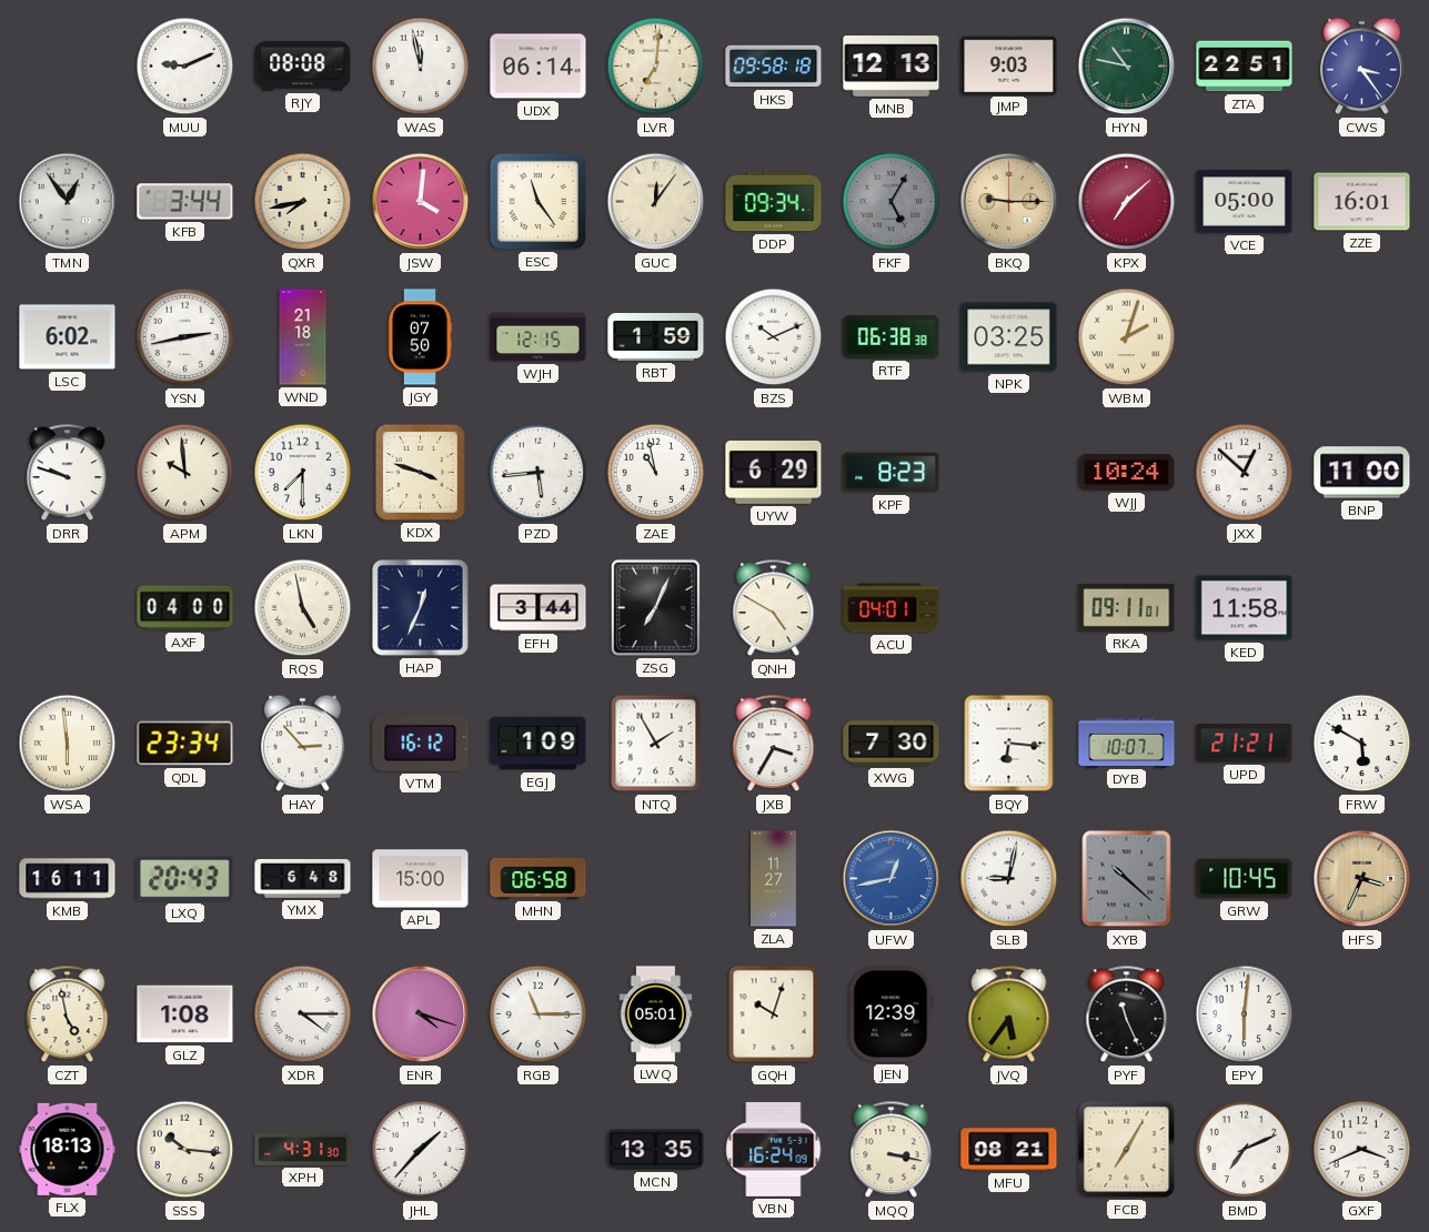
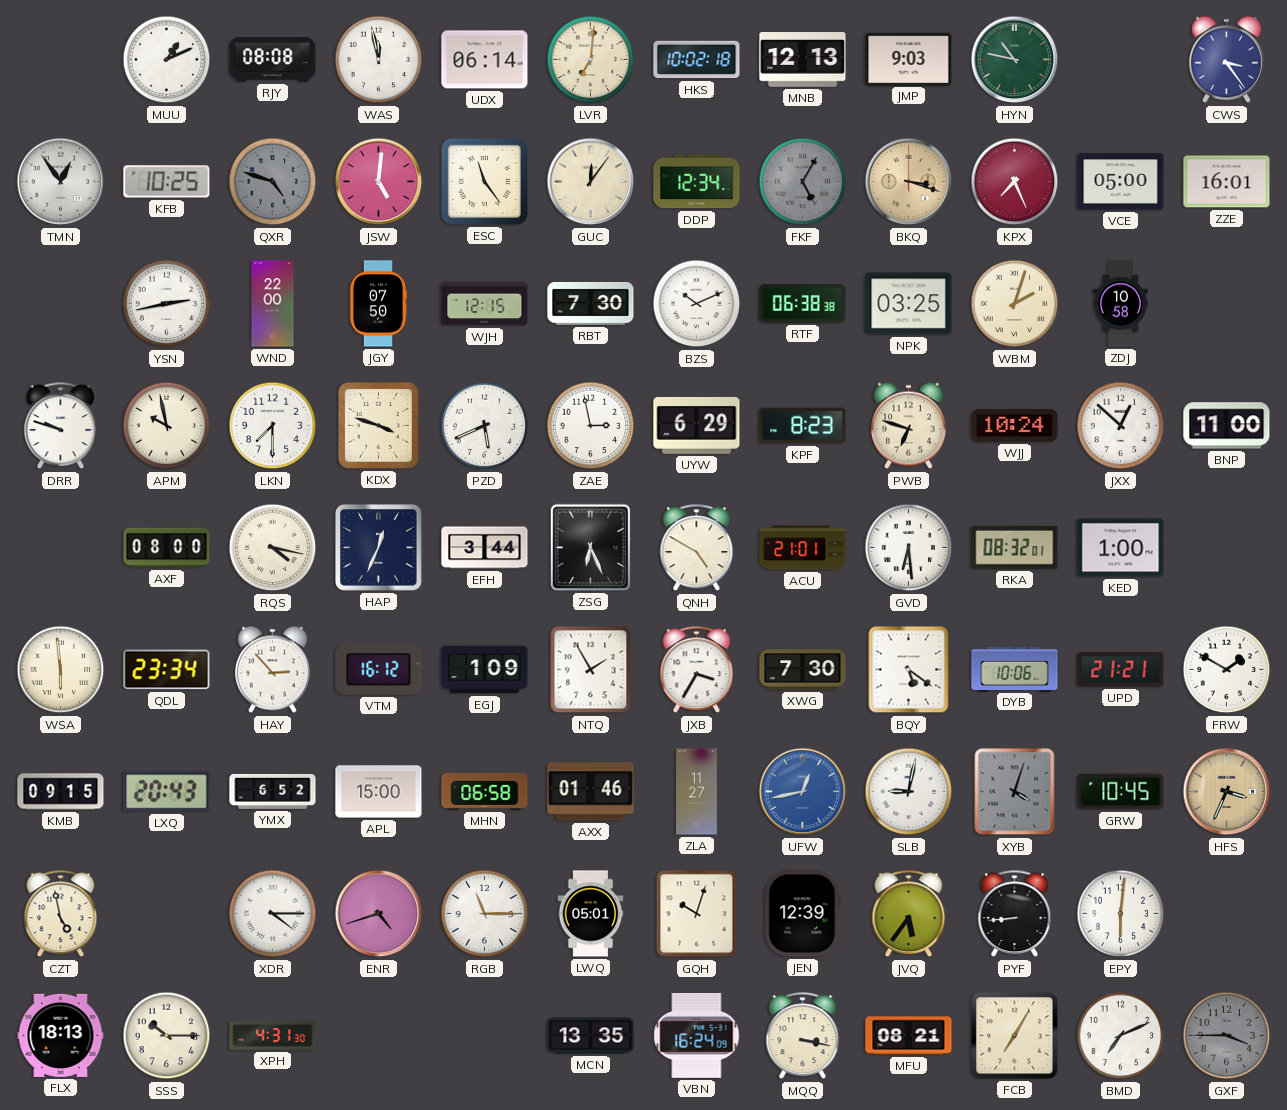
MUU: 9:11 -> 1:11 (167, 60)
HKS: 09:58 -> 10:02 (697, 60)
ZTA: 22:51 -> none (1245, 67)
KFB: 3:44 -> 10:25 (167, 182)
QXR: 7:43 -> 4:48 (273, 182)
QXR dial: cream -> grey (273, 182)
JSW: 4:01 -> 5:01 (379, 182)
DDP: 09:34 -> 12:34 (697, 182)
BKQ: 9:15 -> 3:18 (909, 182)
KPX: 7:08 -> 7:26 (1015, 182)
LSC: 6:02 -> none (68, 337)
WND: 21:18 -> 22:00 (273, 304)
RBT: 1:59 -> 7:30 (591, 303)
ZDJ: none -> 10:58 (1121, 304)
APM: 9:59 -> 9:58 (167, 426)
PZD: 5:44 -> 5:41 (485, 426)
ZAE: 10:58 -> 2:58 (591, 426)
PWB: none -> 6:48 (908, 426)
AXF: 04:00 -> 08:00 (167, 548)
RQS: 4:58 -> 4:17 (273, 548)
ZSG: 7:04 -> 6:26 (590, 547)
ACU: 04:01 -> 21:01 (803, 548)
GVD: none -> 6:29 (909, 548)
RKA: 09:11 -> 08:32 (1015, 547)
KED: 11:58 -> 1:00 (1121, 548)
BQY: 6:16 -> 5:21 (909, 670)
DYB: 10:07 -> 10:06 (1015, 669)
FRW: 5:50 -> 1:50 (1227, 670)
KMB: 16:11 -> 09:15 (61, 792)
YMX: 6:48 -> 6:52 (273, 791)
AXX: none -> 01:46 (591, 792)
XYB: 10:22 -> 4:03 (1015, 792)
GLZ: 1:08 -> none (185, 1014)
ENR: 4:18 -> 4:42 (379, 914)
PYF: 11:26 -> 8:44 (1015, 914)
SSS: 10:16 -> 10:15 (167, 1036)
JHL: 1:37 -> none (421, 1150)
GXF: 3:41 -> 3:45 (1227, 1036)
GXF dial: white -> grey (1227, 1036)
